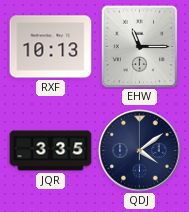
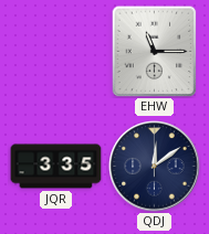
RXF: 10:13 -> none (51, 47)
QDJ: 4:09 -> 12:09 (155, 167)
